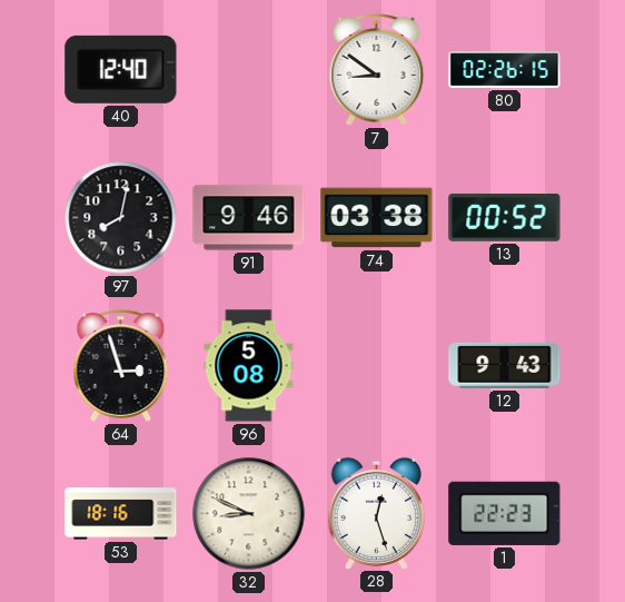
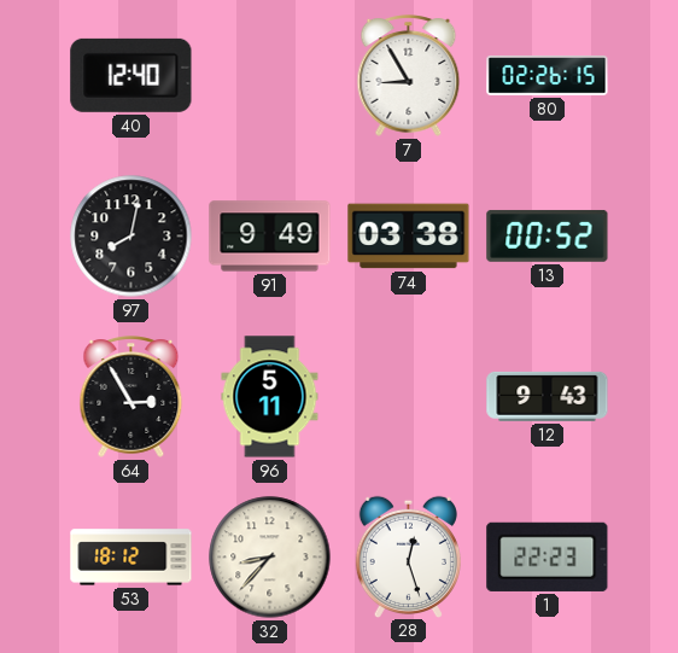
7: 8:51 -> 8:55 (409, 76)
91: 9:46 -> 9:49 (270, 237)
64: 2:57 -> 2:55 (131, 397)
96: 5:08 -> 5:11 (270, 397)
53: 18:16 -> 18:12 (131, 558)
32: 8:49 -> 8:37 (270, 558)
